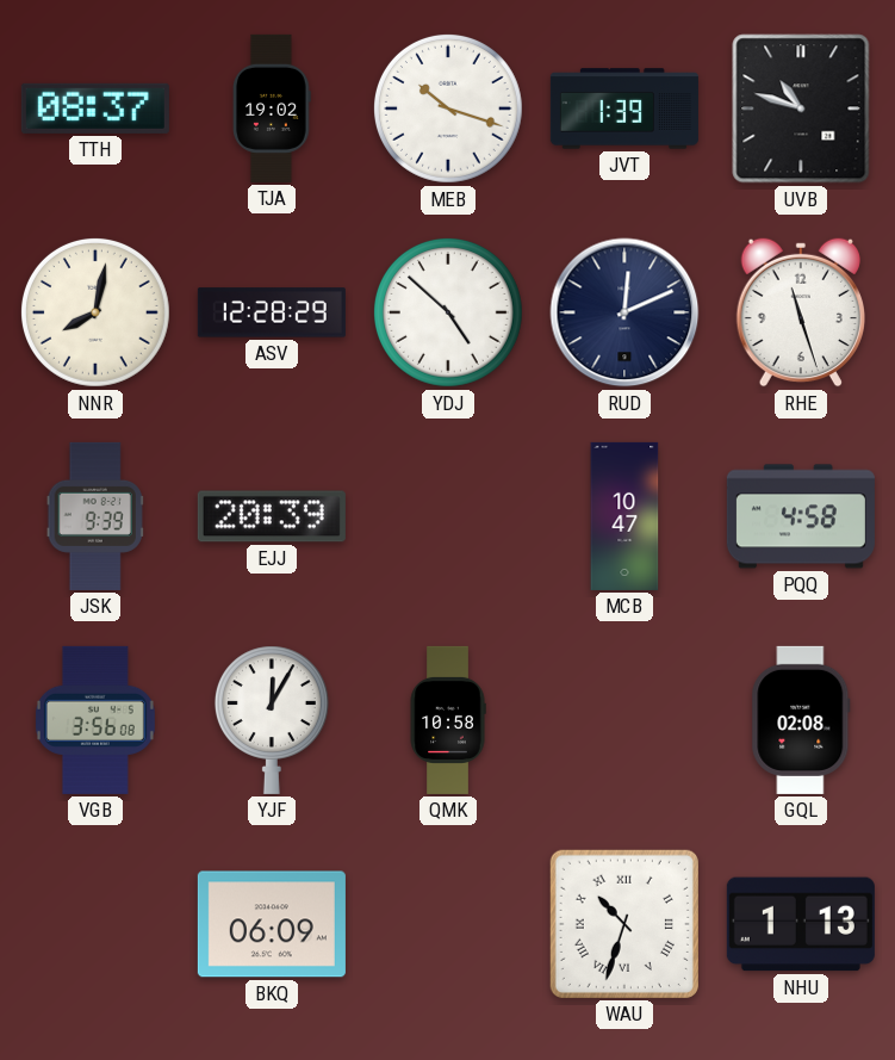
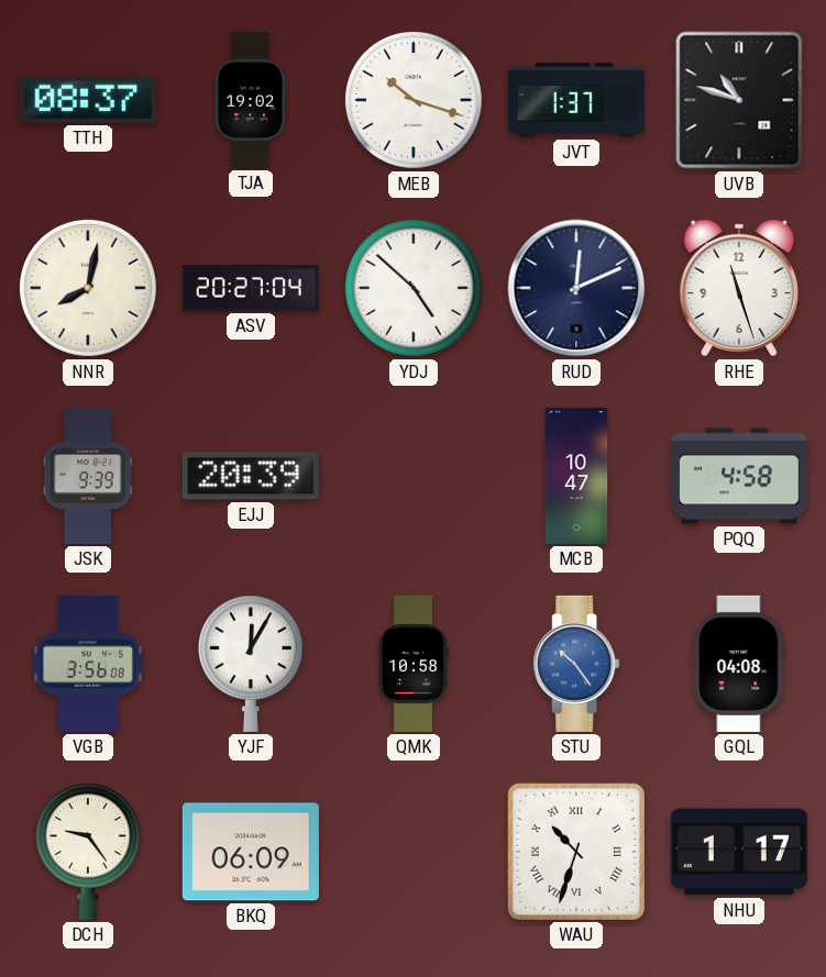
JVT: 1:39 -> 1:37 (576, 100)
ASV: 12:28 -> 20:27 (251, 288)
STU: none -> 10:24 (576, 664)
GQL: 02:08 -> 04:08 (739, 664)
DCH: none -> 9:24 (88, 852)
NHU: 1:13 -> 1:17 (739, 852)
